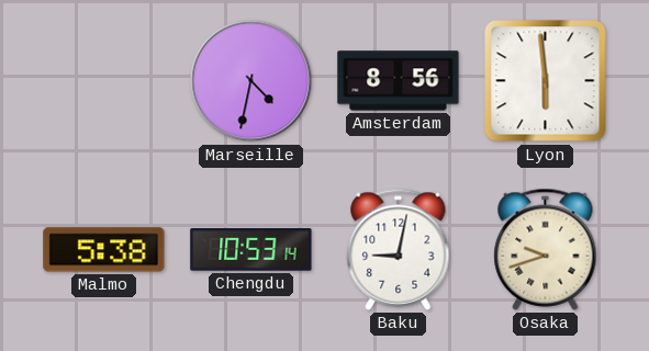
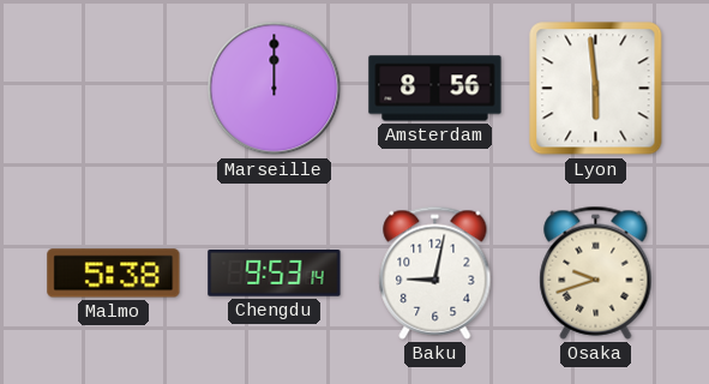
Marseille: 4:32 -> 12:00 (275, 89)
Chengdu: 10:53 -> 9:53 (275, 274)
